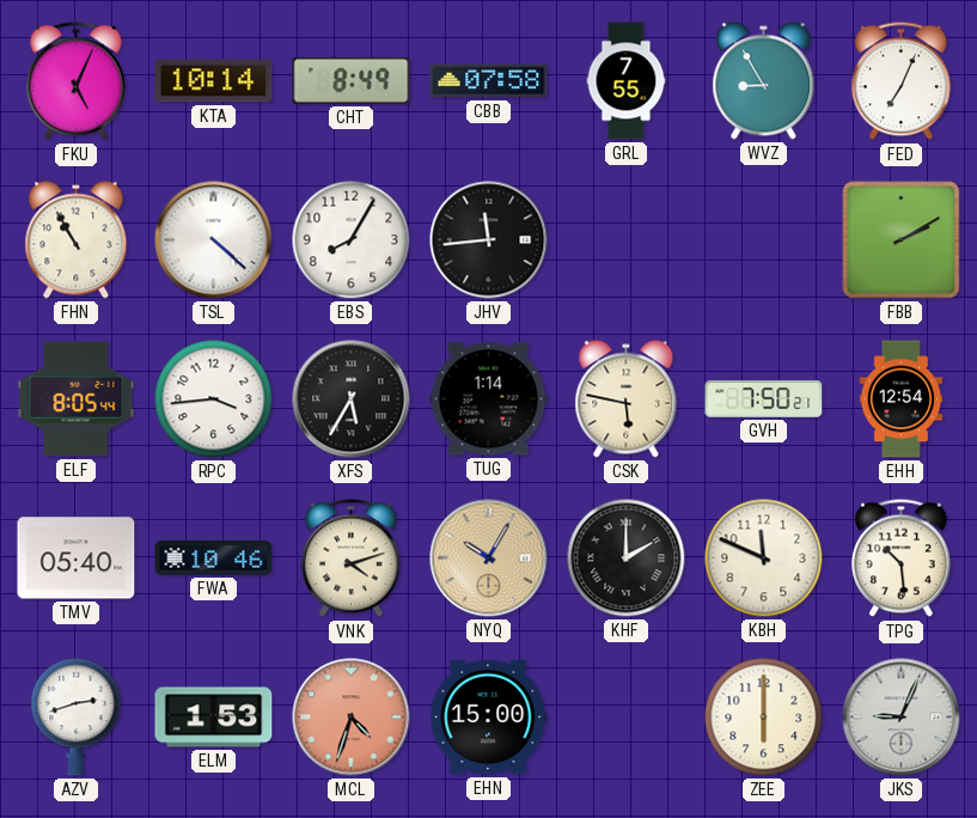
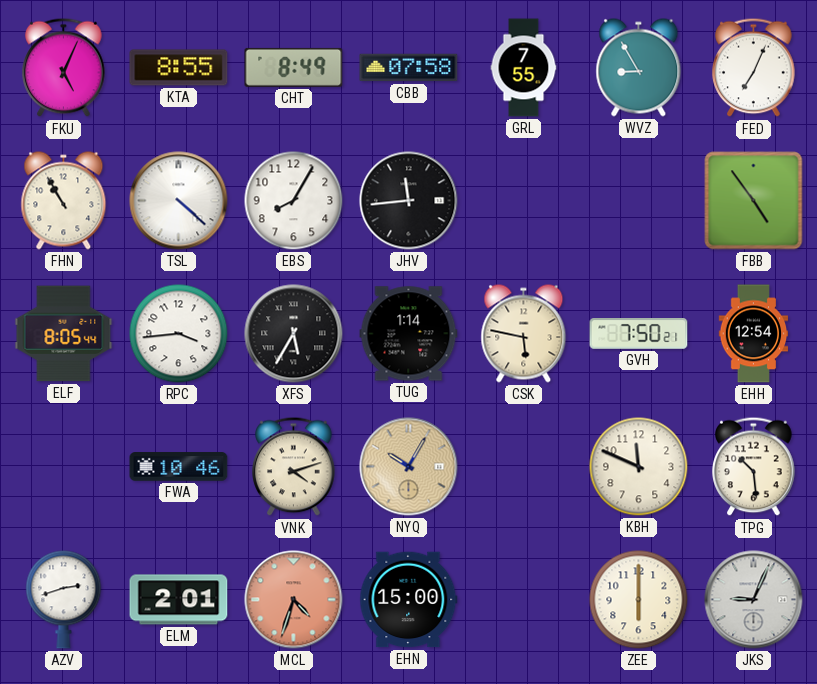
KTA: 10:14 -> 8:55 (179, 68)
FBB: 2:10 -> 4:54 (754, 201)
TMV: 05:40 -> none (77, 558)
KHF: 2:00 -> none (627, 558)
ELM: 1:53 -> 2:01 (179, 600)
